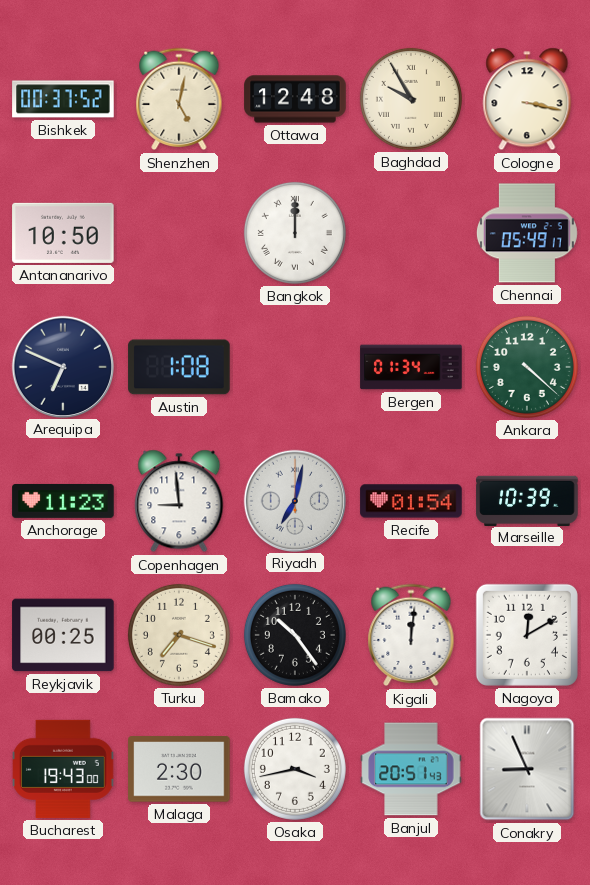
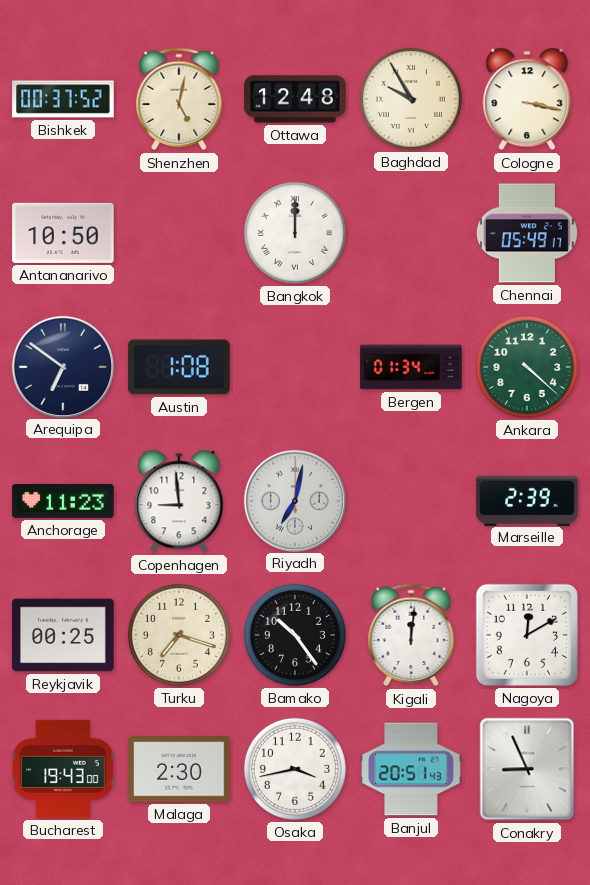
Arequipa: 6:49 -> 6:51 (62, 366)
Recife: 01:54 -> none (411, 501)
Marseille: 10:39 -> 2:39 (527, 500)
